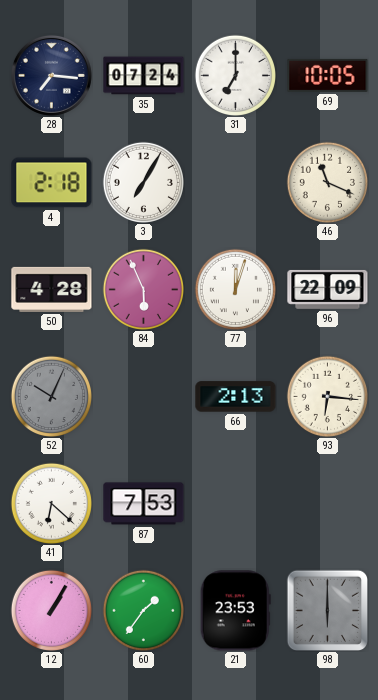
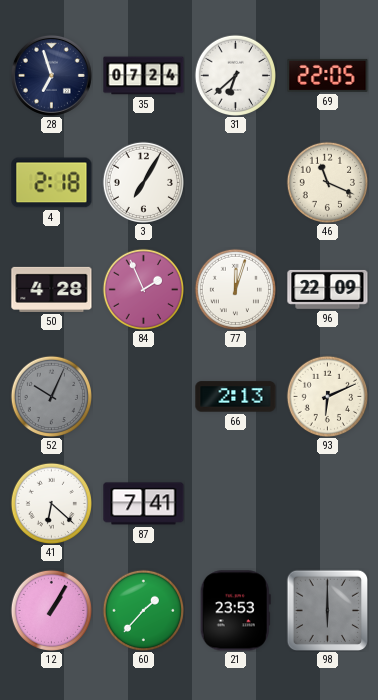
28: 7:16 -> 6:57 (51, 75)
31: 7:00 -> 6:38 (235, 75)
69: 10:05 -> 22:05 (328, 75)
84: 5:56 -> 1:56 (143, 289)
93: 6:16 -> 6:11 (327, 396)
87: 7:53 -> 7:41 (144, 504)
60: 1:36 -> 1:37 (143, 610)
